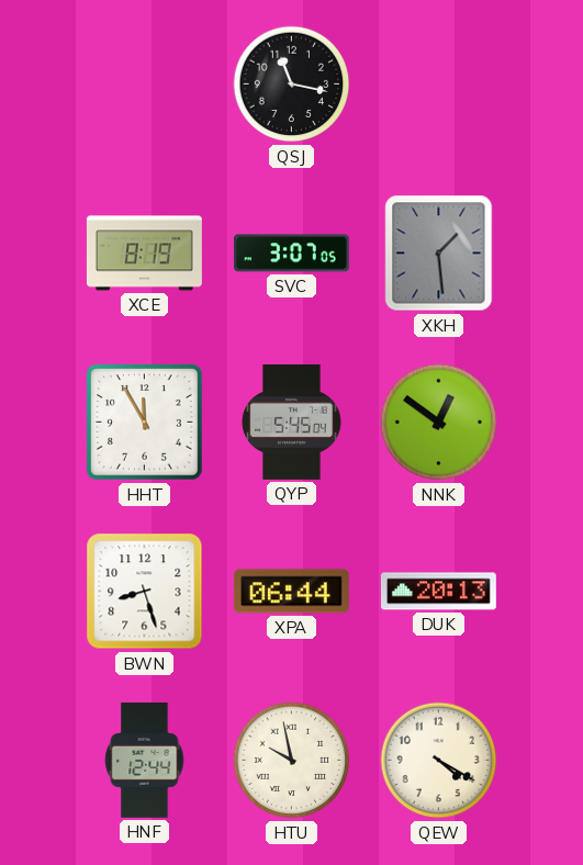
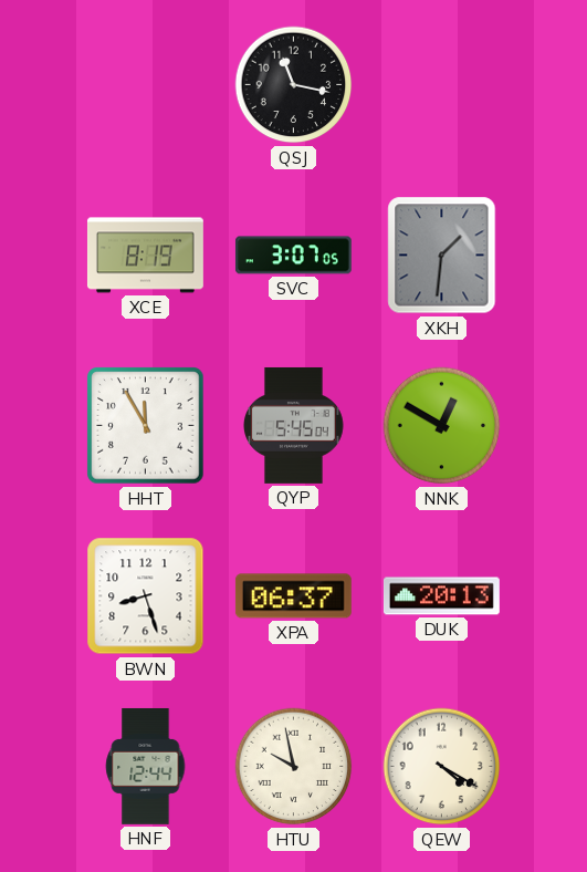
XKH: 1:29 -> 1:31 (442, 256)
NNK: 12:51 -> 12:50 (442, 426)
XPA: 06:44 -> 06:37 (293, 596)
